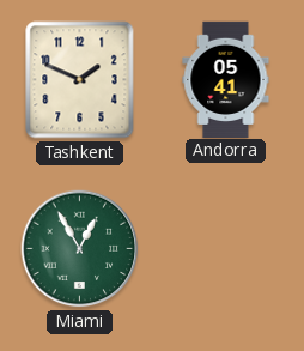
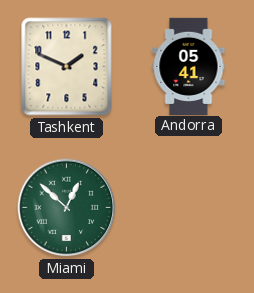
Miami: 12:55 -> 12:52 (67, 208)
